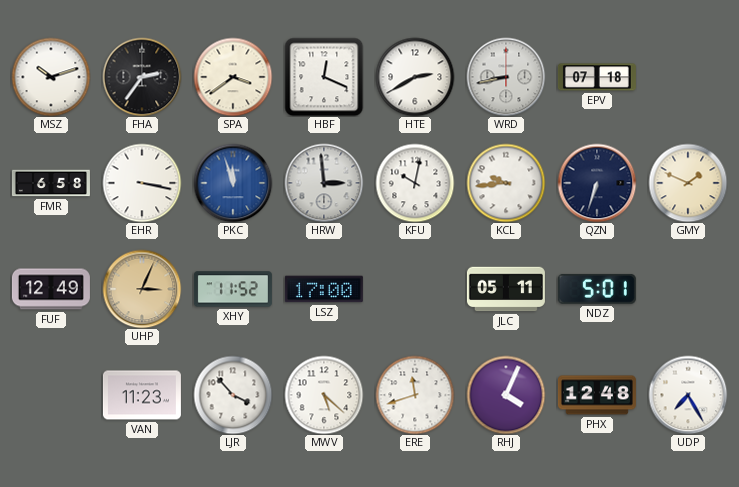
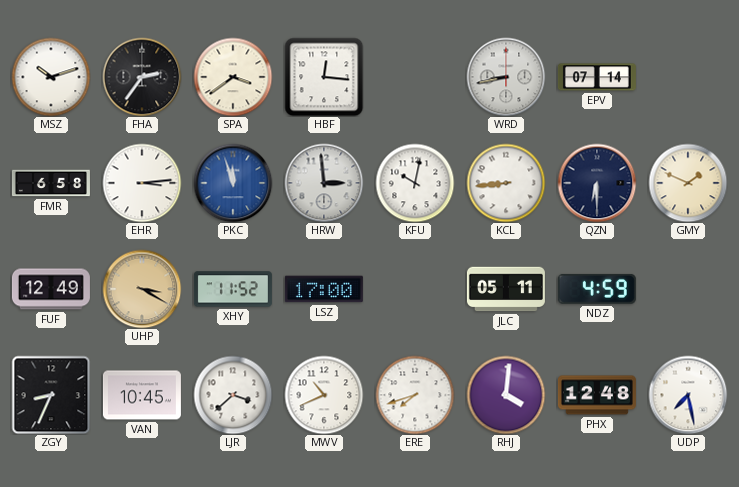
HBF: 12:19 -> 12:16 (324, 77)
HTE: 2:40 -> none (415, 77)
EPV: 07:18 -> 07:14 (597, 77)
EHR: 3:17 -> 3:14 (142, 183)
KCL: 9:44 -> 8:44 (506, 183)
QZN: 6:33 -> 6:30 (597, 183)
UHP: 3:04 -> 3:20 (142, 289)
NDZ: 5:01 -> 4:59 (597, 289)
ZGY: none -> 8:34 (51, 395)
VAN: 11:23 -> 10:45 (142, 395)
LJR: 3:53 -> 3:38 (233, 395)
MWV: 5:22 -> 10:41 (324, 395)
ERE: 11:42 -> 7:42 (415, 395)
RHJ: 4:04 -> 4:01 (506, 395)
UDP: 7:25 -> 7:28 (688, 395)
